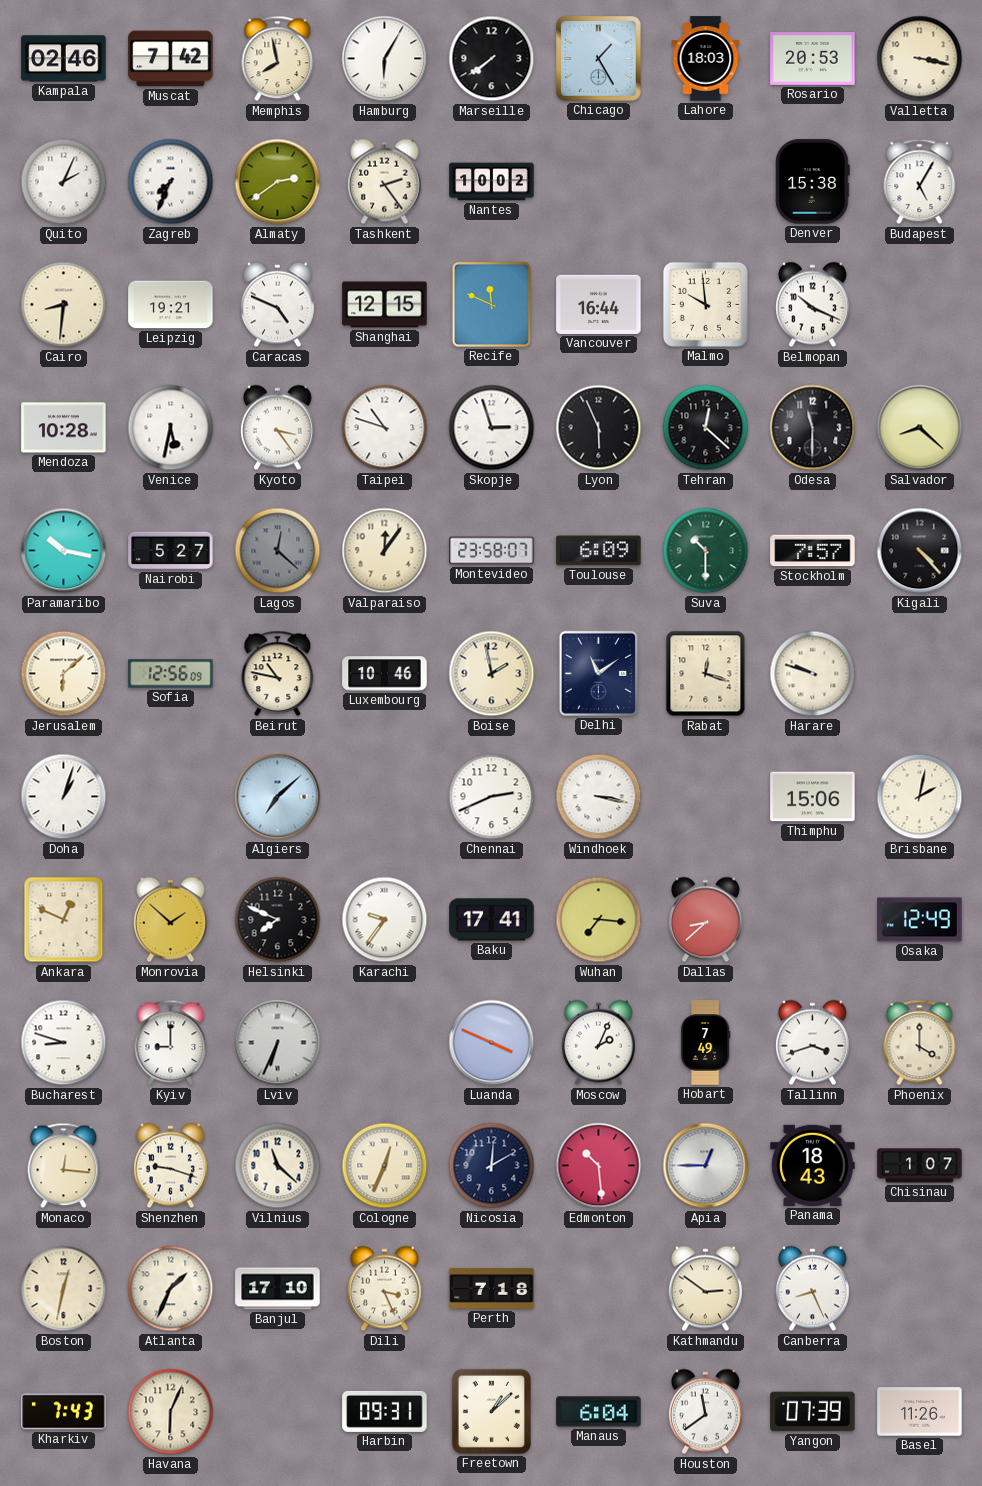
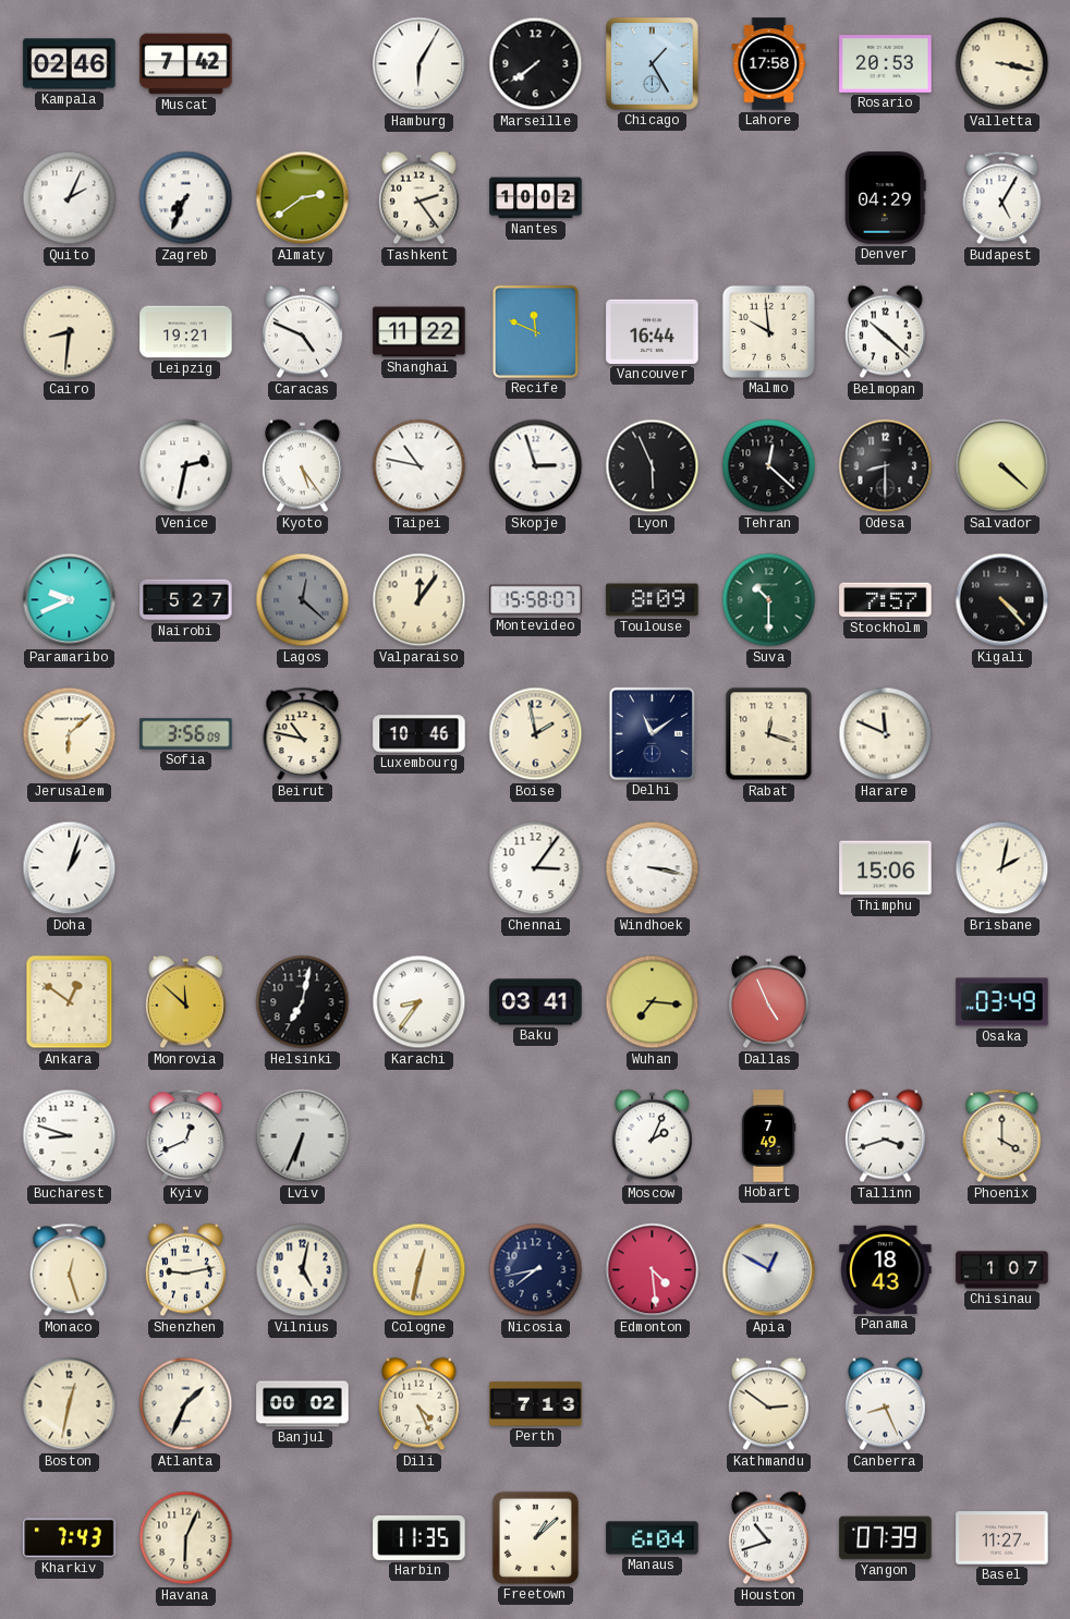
Memphis: 7:58 -> none (278, 59)
Lahore: 18:03 -> 17:58 (769, 64)
Denver: 15:38 -> 04:29 (886, 198)
Shanghai: 12:15 -> 11:22 (420, 332)
Belmopan: 10:19 -> 10:22 (885, 332)
Mendoza: 10:28 -> none (64, 428)
Venice: 5:32 -> 2:32 (186, 466)
Kyoto: 3:24 -> 5:24 (302, 466)
Taipei: 10:48 -> 10:47 (420, 466)
Odesa: 11:30 -> 8:30 (886, 466)
Salvador: 8:22 -> 4:22 (1002, 466)
Paramaribo: 10:17 -> 9:41 (70, 600)
Montevideo: 23:58 -> 15:58 (536, 600)
Toulouse: 6:09 -> 8:09 (653, 600)
Sofia: 12:56 -> 3:56 (186, 734)
Harare: 9:48 -> 11:49 (886, 734)
Algiers: 7:08 -> none (278, 797)
Chennai: 2:41 -> 3:06 (536, 868)
Ankara: 12:49 -> 12:51 (70, 1002)
Monrovia: 1:52 -> 11:52 (185, 1002)
Helsinki: 7:49 -> 7:02 (303, 1002)
Karachi: 9:36 -> 8:36 (420, 1002)
Baku: 17:41 -> 03:41 (536, 1002)
Dallas: 8:38 -> 4:56 (768, 1002)
Osaka: 12:49 -> 03:49 (1002, 1002)
Kyiv: 9:00 -> 12:41 (186, 1136)
Luanda: 3:49 -> none (492, 1043)
Monaco: 12:16 -> 12:27 (70, 1270)
Shenzhen: 9:18 -> 9:13 (185, 1270)
Vilnius: 11:22 -> 5:02 (303, 1270)
Cologne: 12:34 -> 12:32 (420, 1270)
Nicosia: 12:10 -> 7:43 (536, 1270)
Edmonton: 10:29 -> 4:29 (653, 1270)
Apia: 12:45 -> 12:50 (769, 1270)
Banjul: 17:10 -> 00:02 (303, 1404)
Dili: 3:26 -> 4:26 (418, 1404)
Perth: 7:18 -> 7:13 (536, 1404)
Harbin: 09:31 -> 11:35 (420, 1537)
Houston: 11:39 -> 10:42 (768, 1538)
Basel: 11:26 -> 11:27 (1002, 1538)
